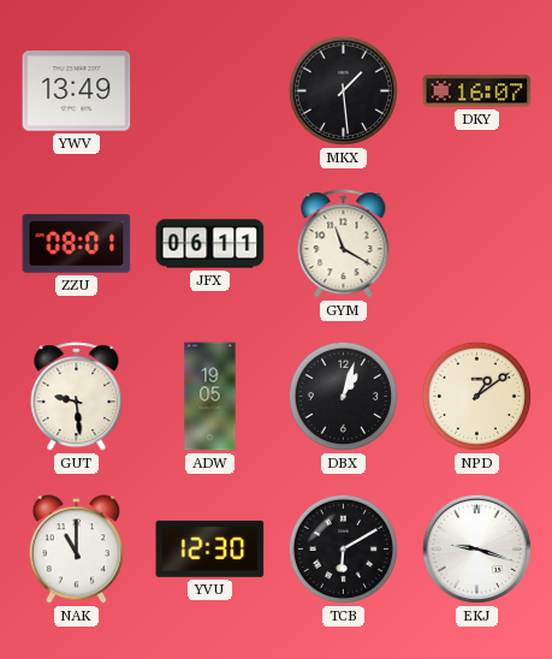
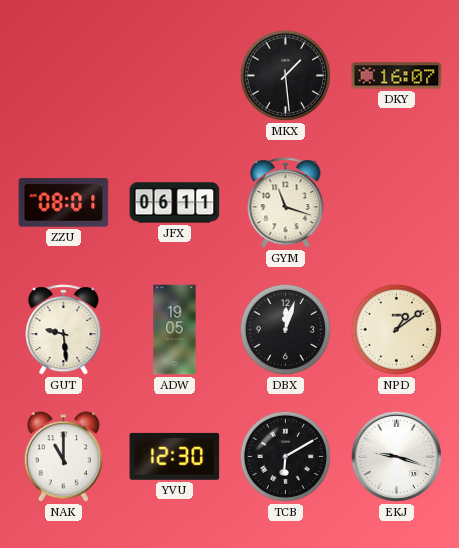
YWV: 13:49 -> none (77, 91)
GYM: 11:20 -> 11:18 (286, 203)
DBX: 1:03 -> 12:03 (285, 329)
